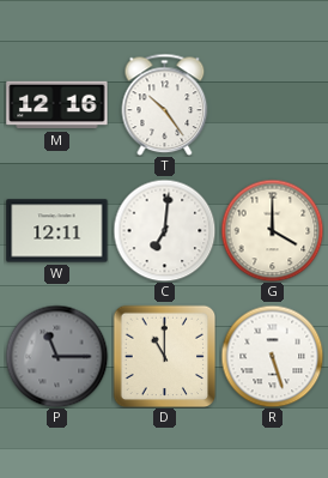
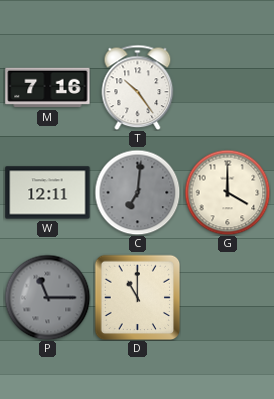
M: 12:16 -> 7:16 (48, 88)
C dial: white -> grey (137, 192)
R: 5:27 -> none (272, 356)
